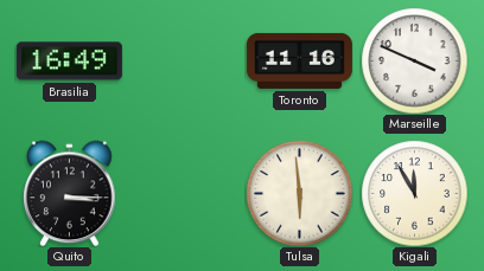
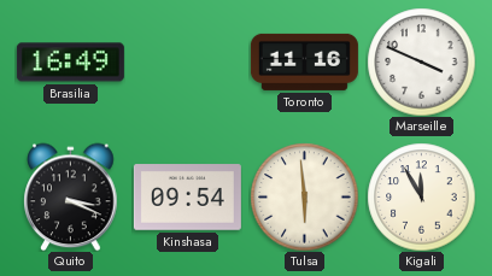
Quito: 3:15 -> 3:19 (71, 196)
Kinshasa: none -> 09:54 (187, 198)
